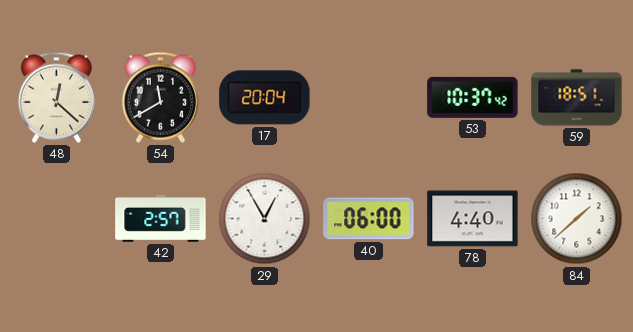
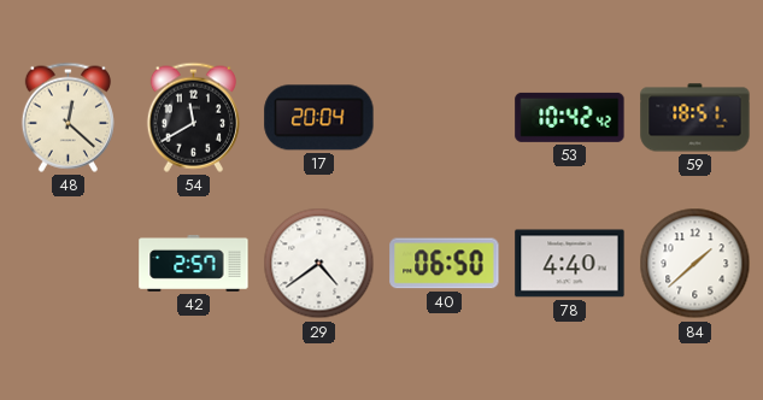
53: 10:37 -> 10:42 (570, 117)
29: 12:55 -> 4:39 (319, 264)
40: 06:00 -> 06:50 (445, 264)
